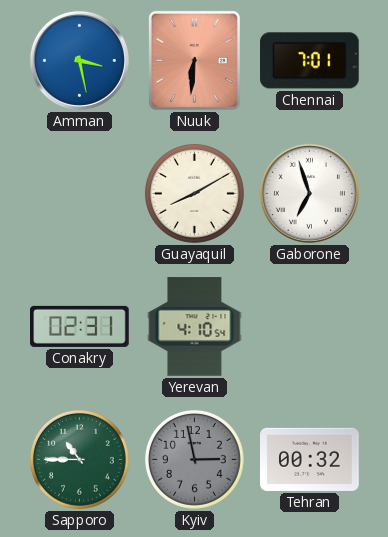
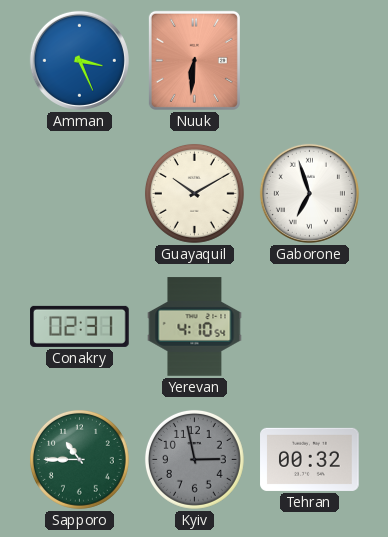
Amman: 3:28 -> 3:26 (79, 60)
Chennai: 7:01 -> none (310, 61)
Guayaquil: 8:10 -> 10:10 (194, 193)
